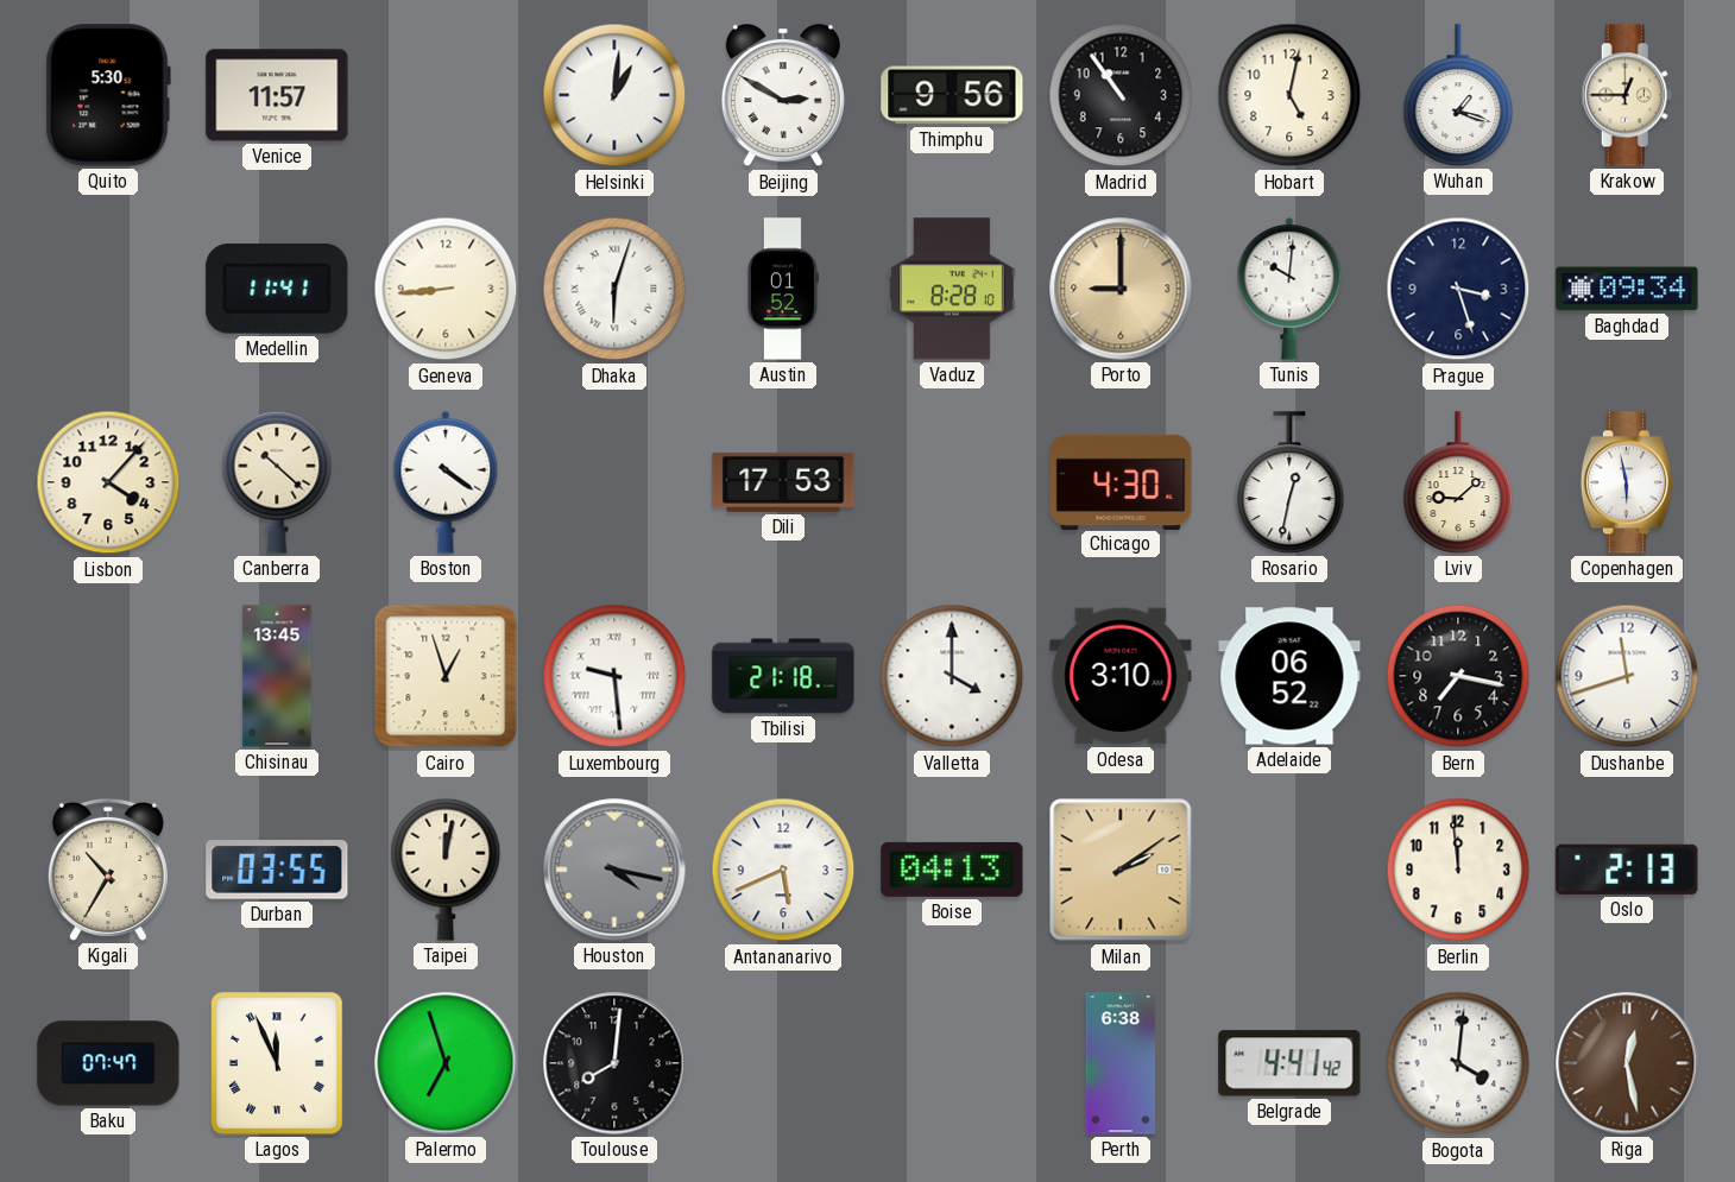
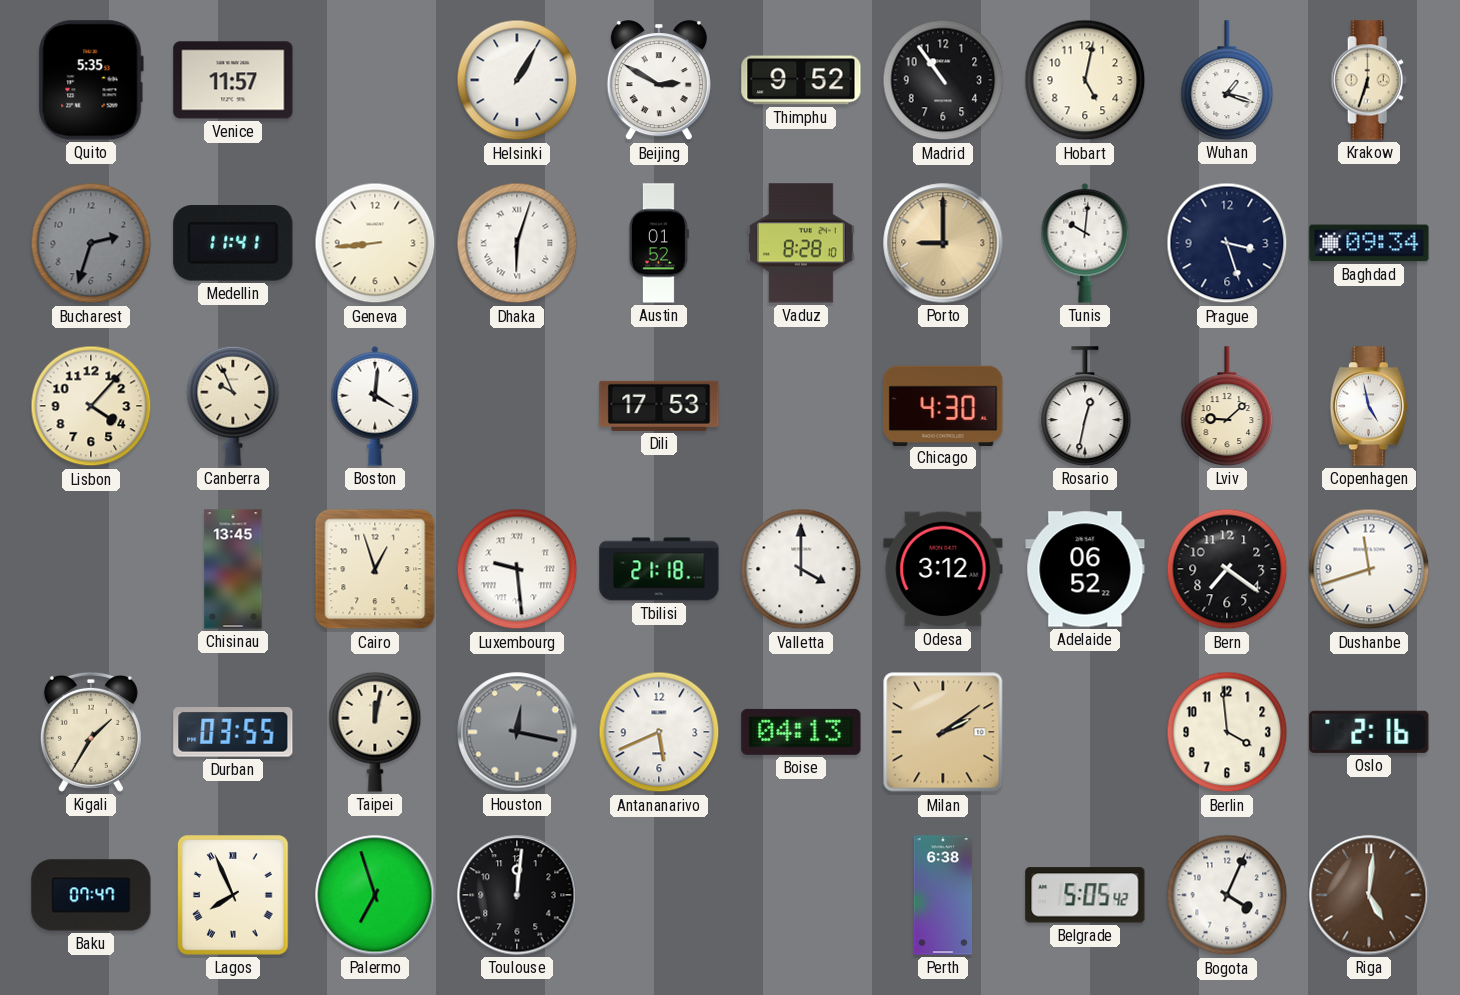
Quito: 5:30 -> 5:35 (91, 80)
Helsinki: 1:01 -> 1:05 (517, 80)
Thimphu: 9:56 -> 9:52 (801, 80)
Krakow: 12:45 -> 6:33 (1369, 80)
Bucharest: none -> 2:33 (91, 243)
Canberra: 10:22 -> 9:56 (233, 406)
Boston: 4:21 -> 4:01 (375, 406)
Copenhagen: 5:58 -> 4:58 (1368, 406)
Odesa: 3:10 -> 3:12 (943, 569)
Bern: 7:17 -> 7:21 (1227, 569)
Kigali: 10:35 -> 1:35 (91, 732)
Houston: 4:17 -> 12:17 (517, 732)
Berlin: 11:59 -> 3:59 (1227, 732)
Oslo: 2:13 -> 2:16 (1369, 732)
Lagos: 11:56 -> 7:56 (233, 895)
Toulouse: 8:01 -> 12:01 (517, 895)
Belgrade: 4:41 -> 5:05 (1085, 895)
Bogota: 4:01 -> 4:04 (1227, 895)
Riga: 12:28 -> 5:01 (1369, 895)
